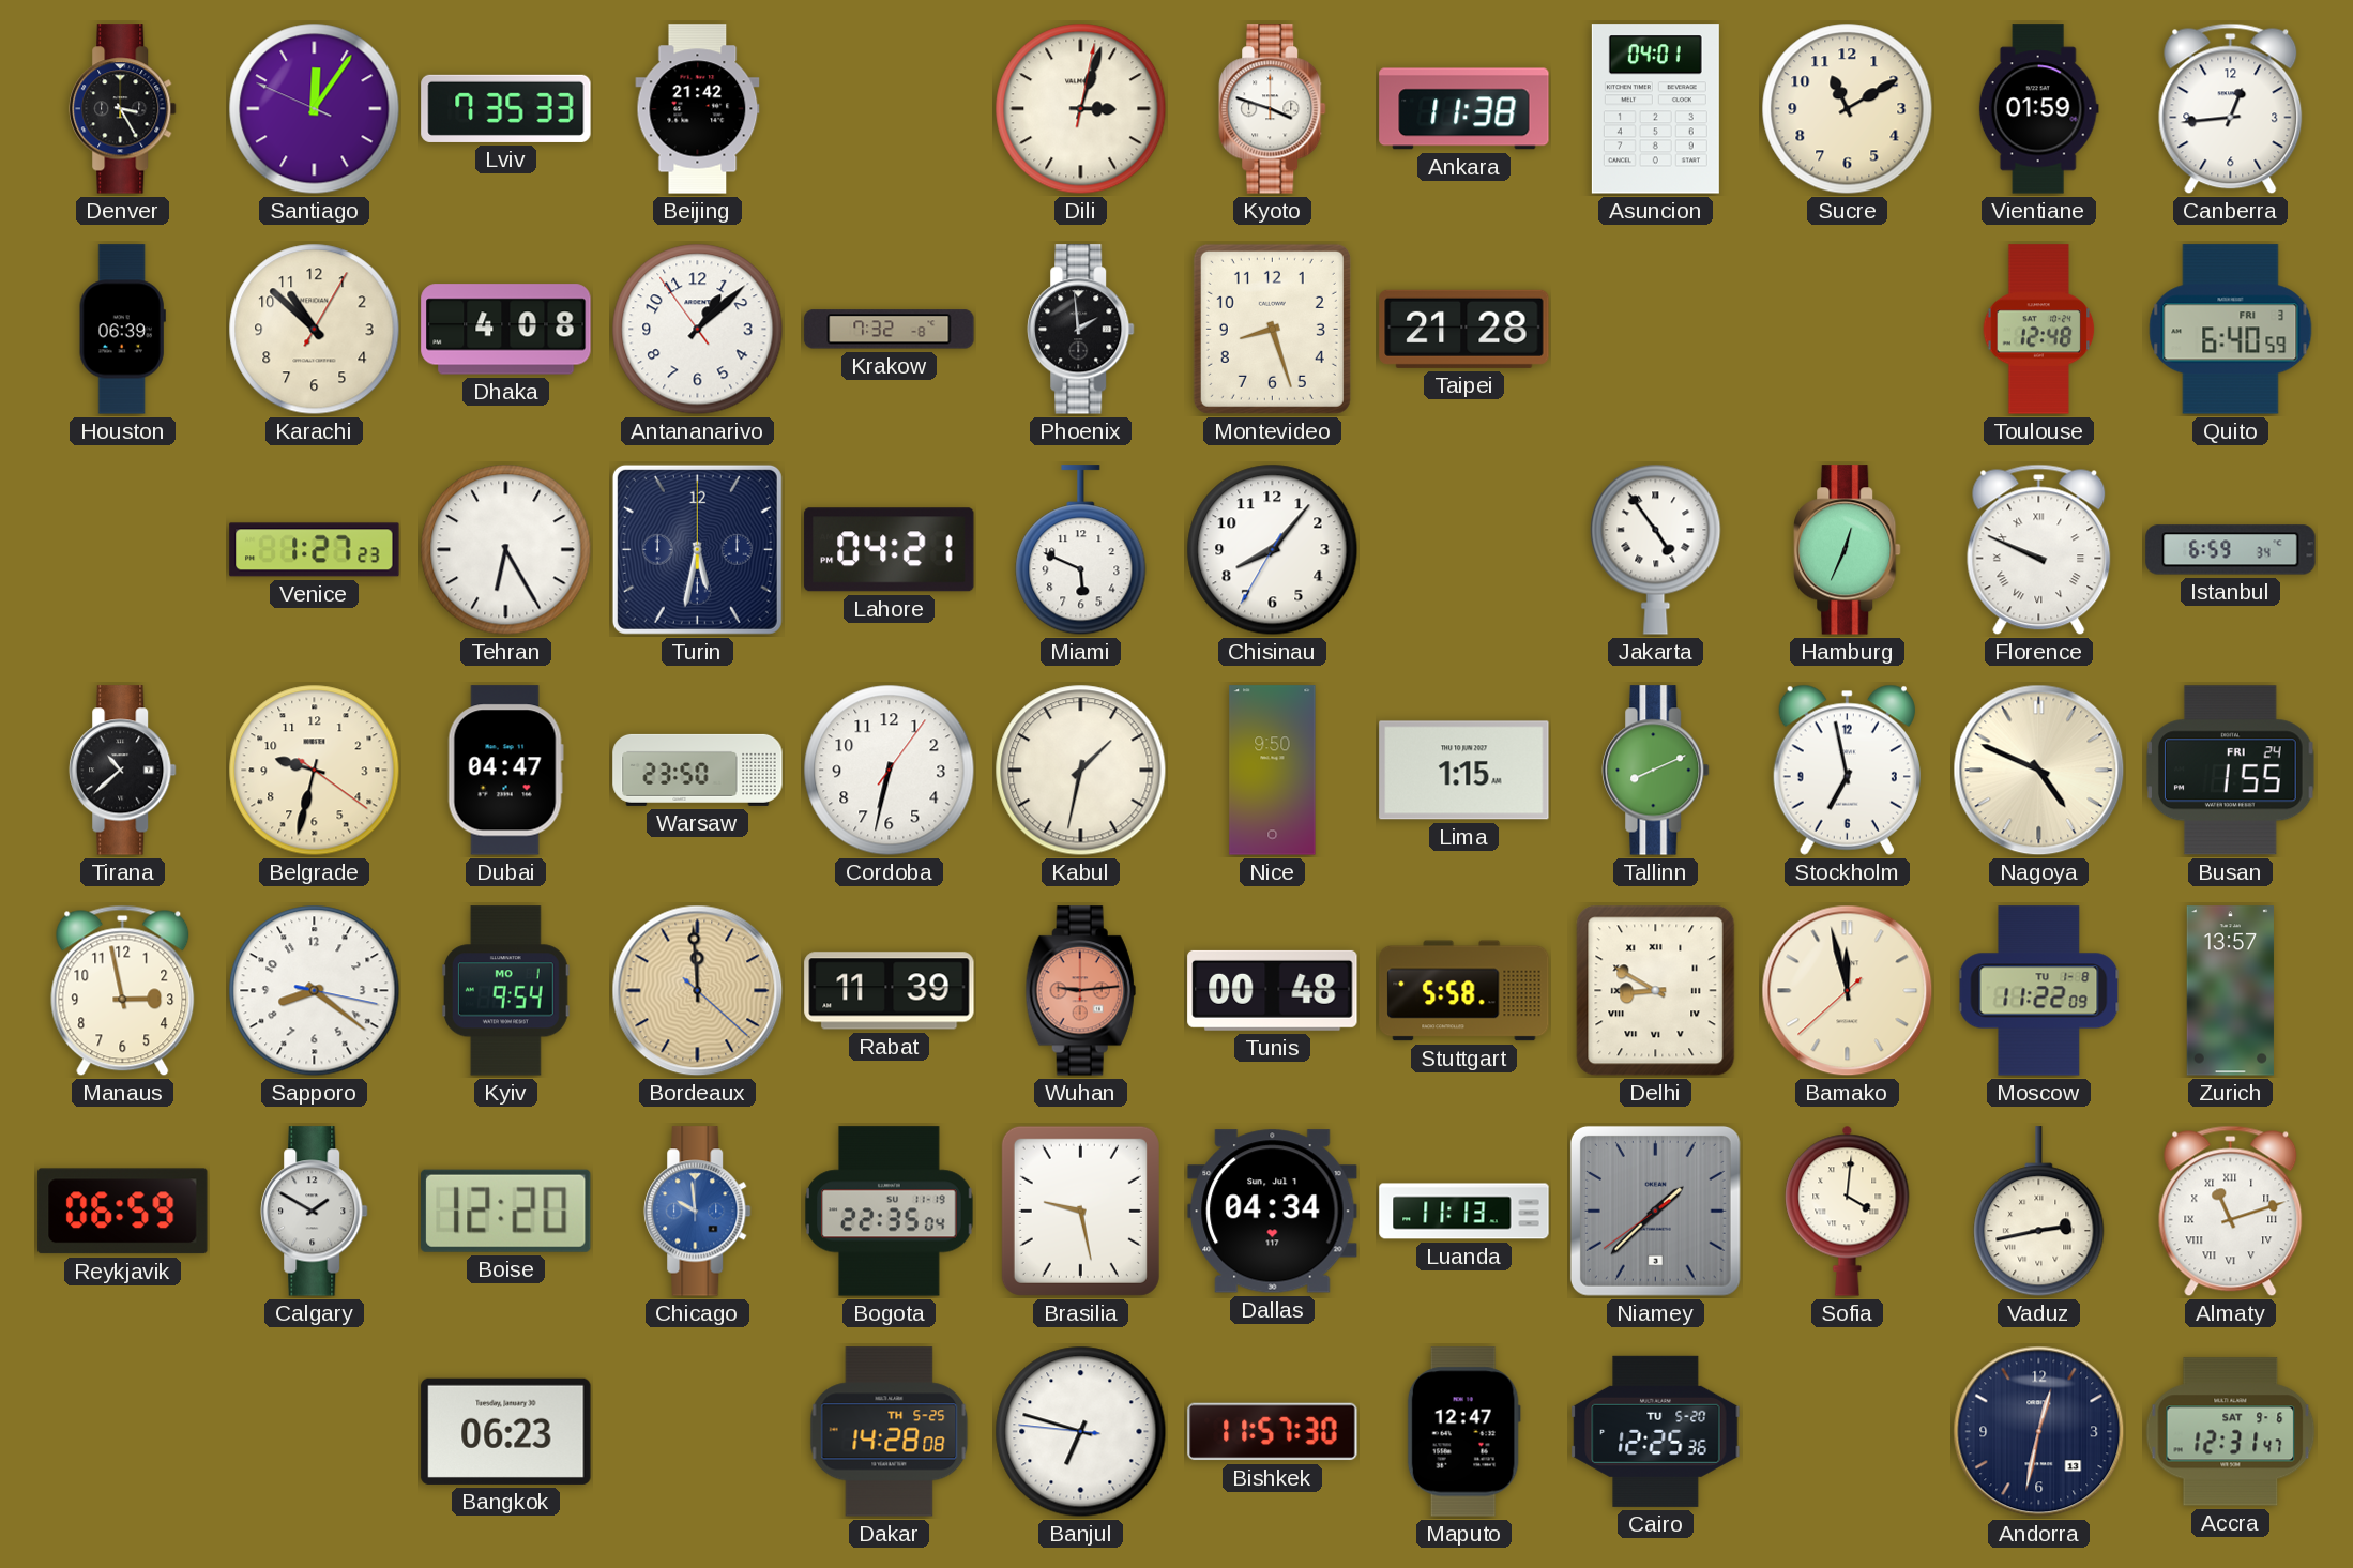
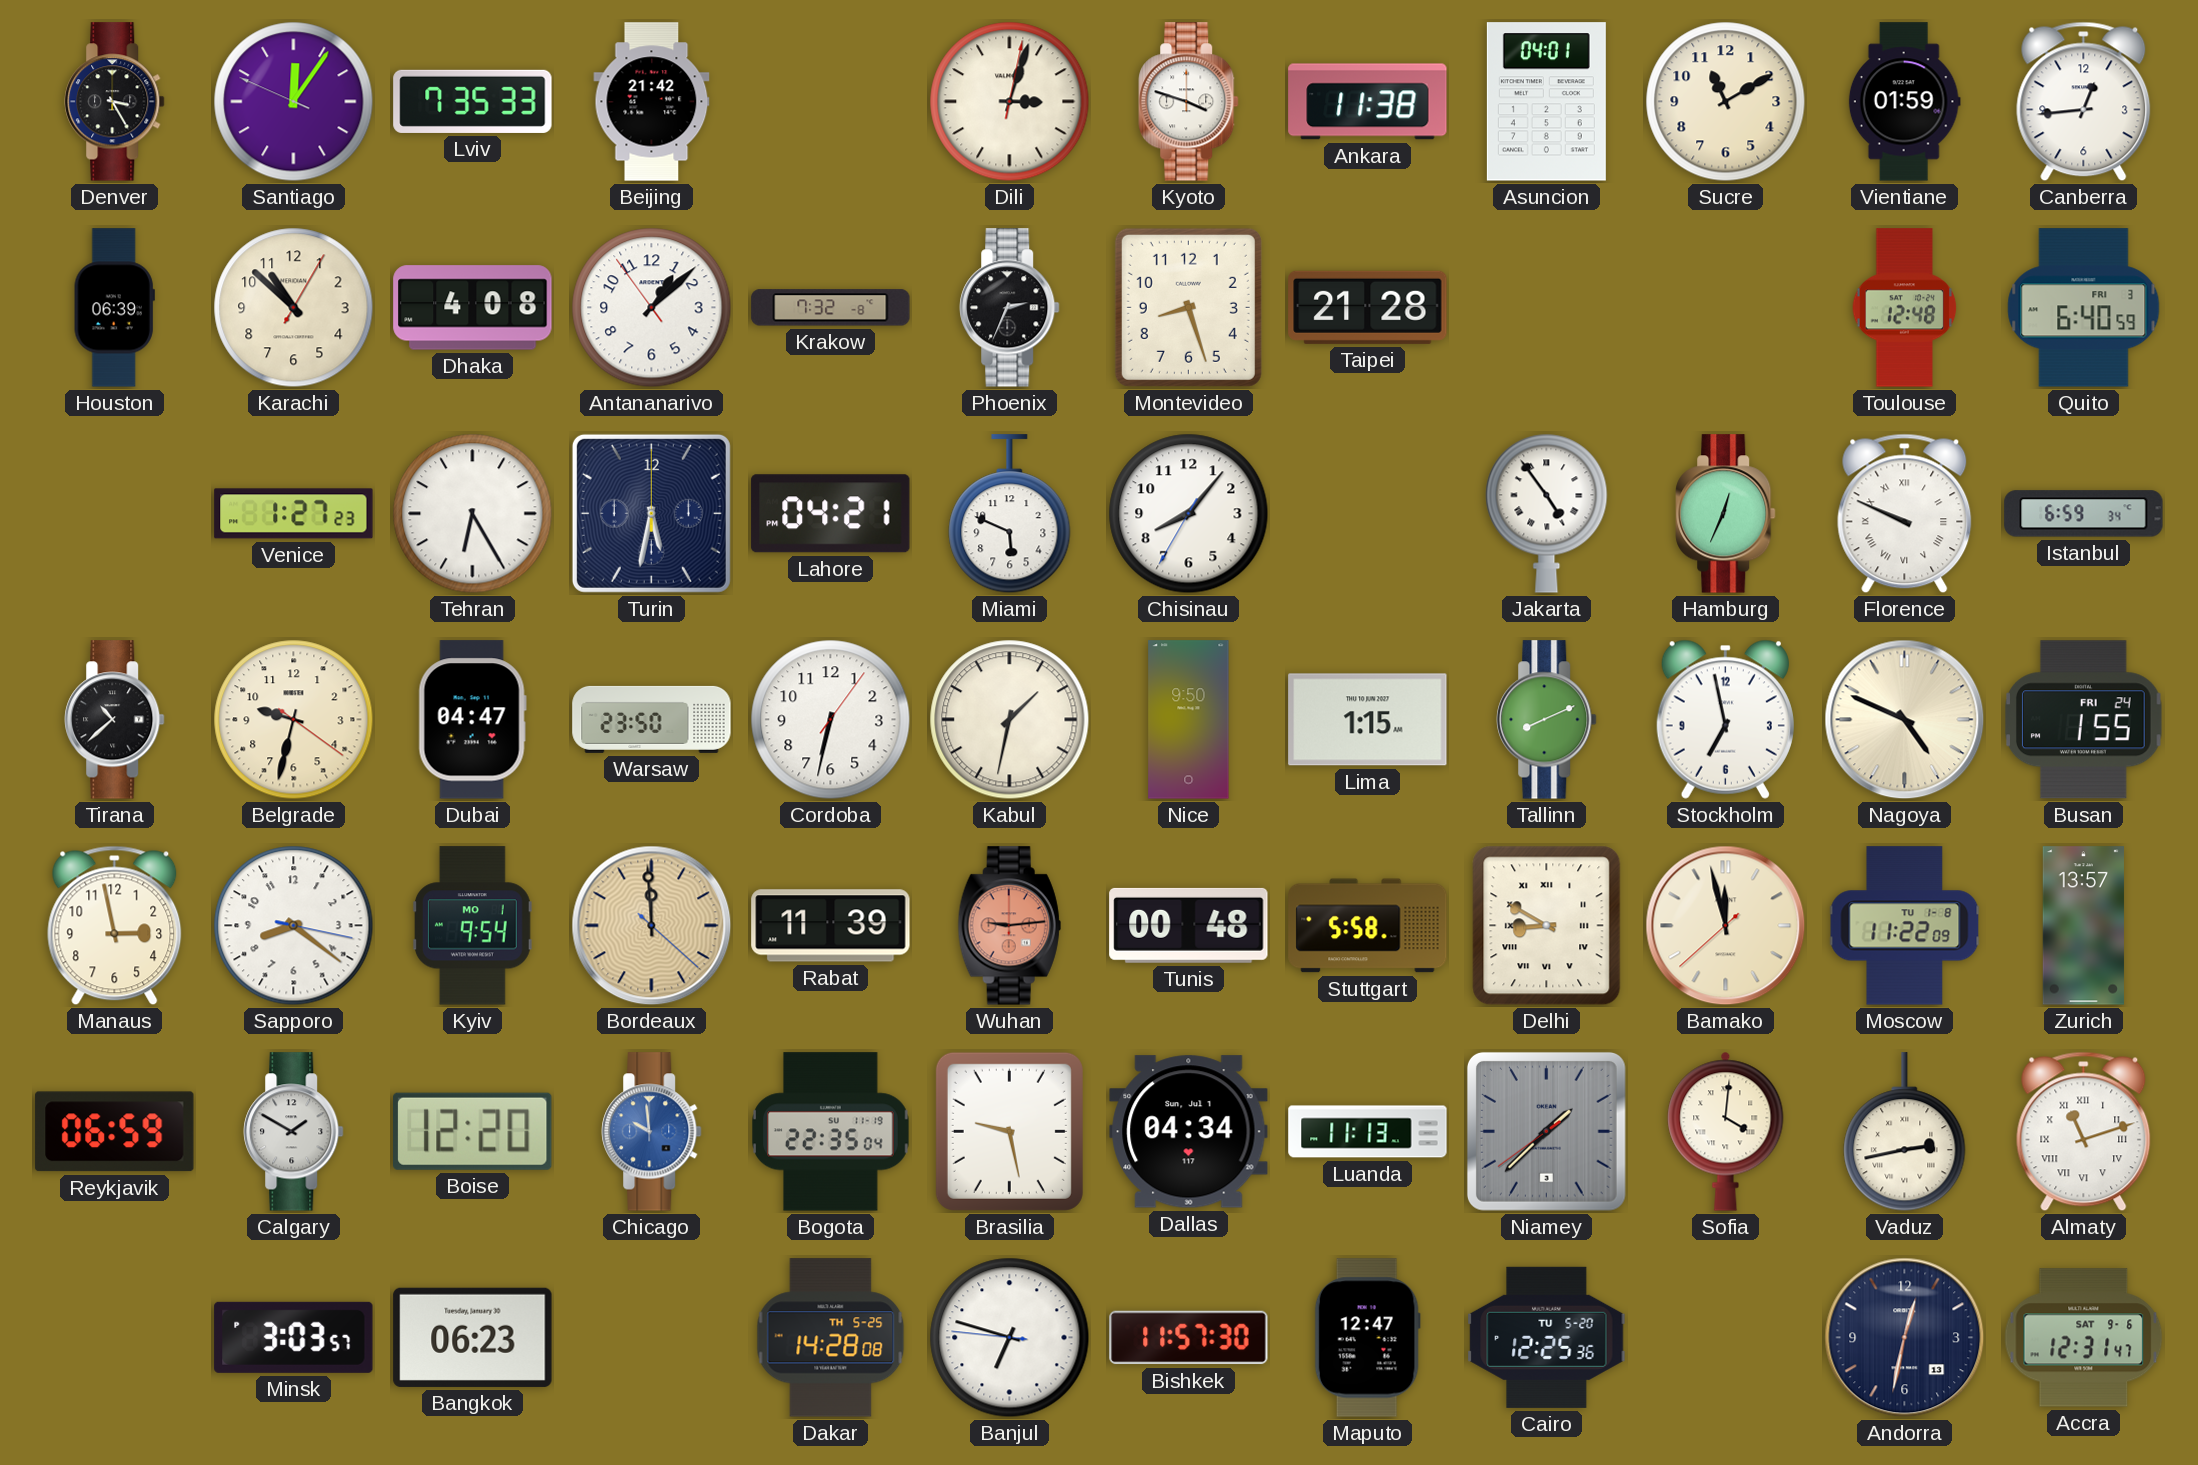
Phoenix: 1:59 -> 2:34 (1010, 308)
Minsk: none -> 3:03 (294, 1337)
